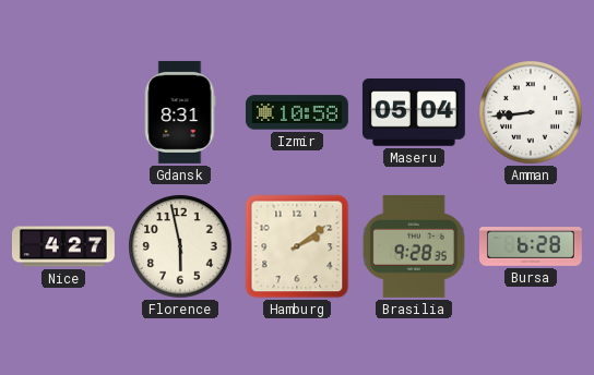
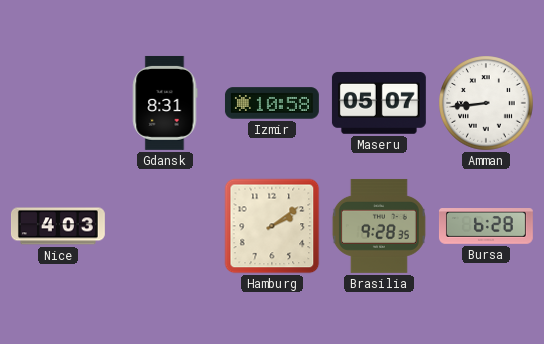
Maseru: 05:04 -> 05:07 (379, 103)
Nice: 4:27 -> 4:03 (58, 226)
Florence: 5:58 -> none (180, 246)
